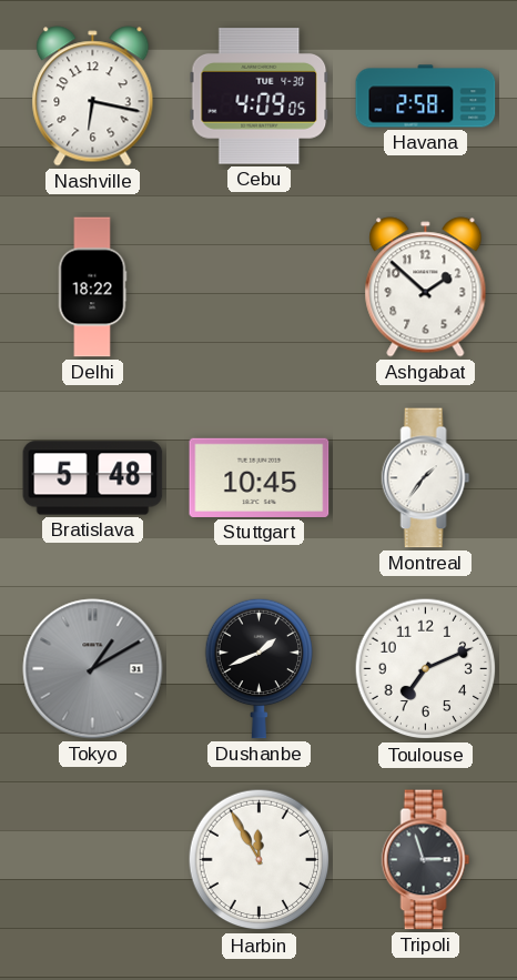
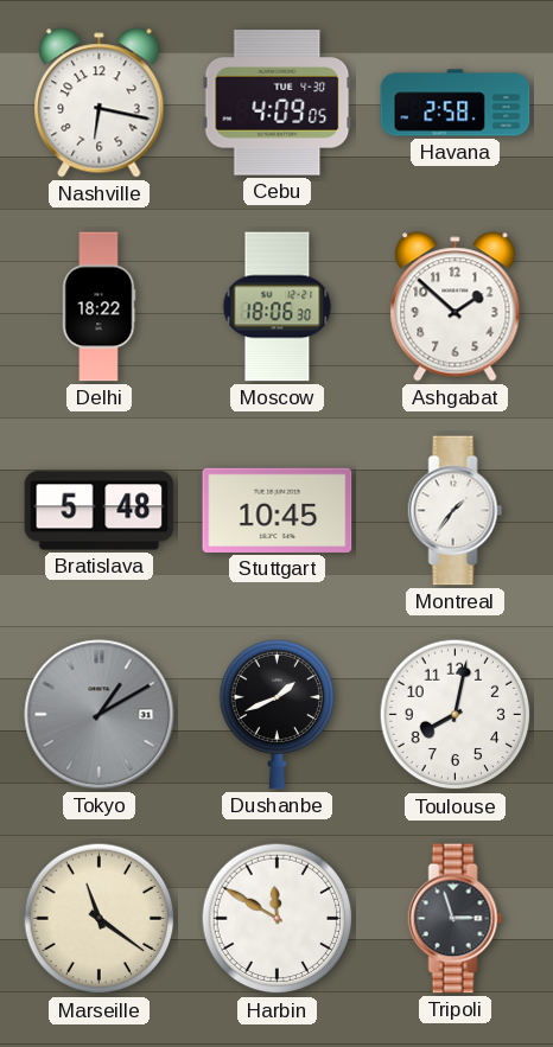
Moscow: none -> 18:06 (278, 307)
Toulouse: 7:11 -> 8:02 (456, 715)
Marseille: none -> 11:21 (100, 919)
Harbin: 11:55 -> 11:50 (278, 919)
